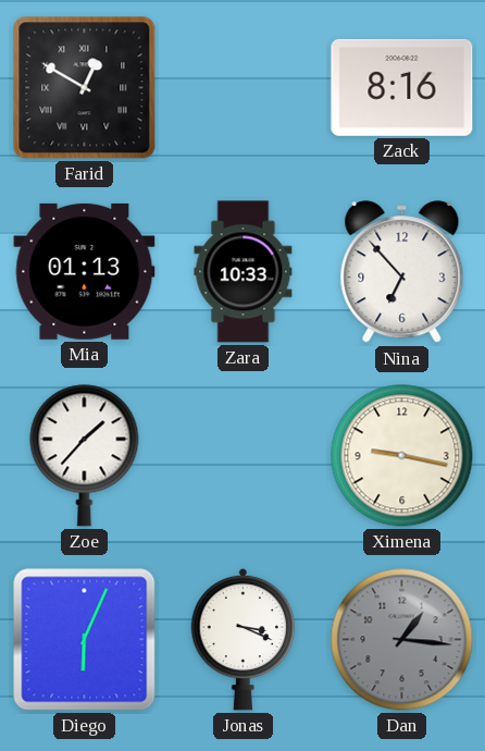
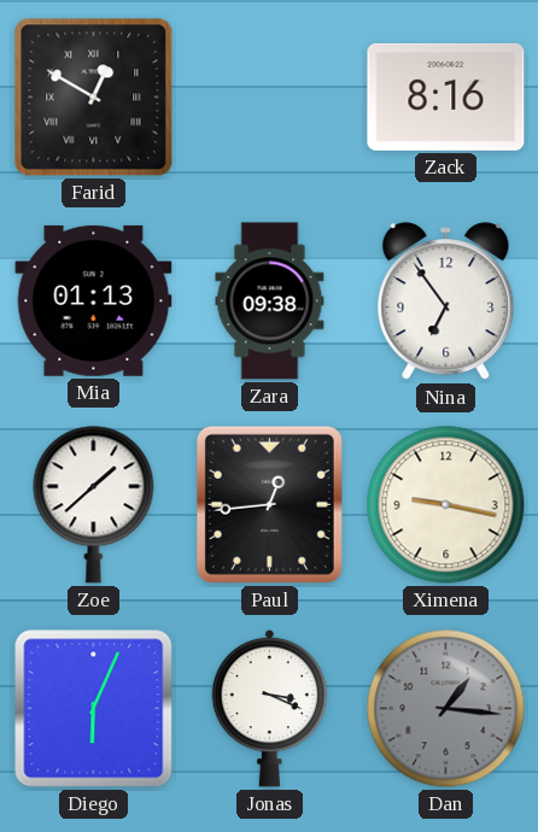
Zara: 10:33 -> 09:38 (270, 301)
Nina: 6:53 -> 6:54 (446, 301)
Zoe: 1:37 -> 1:38 (94, 505)
Paul: none -> 12:44 (269, 504)
